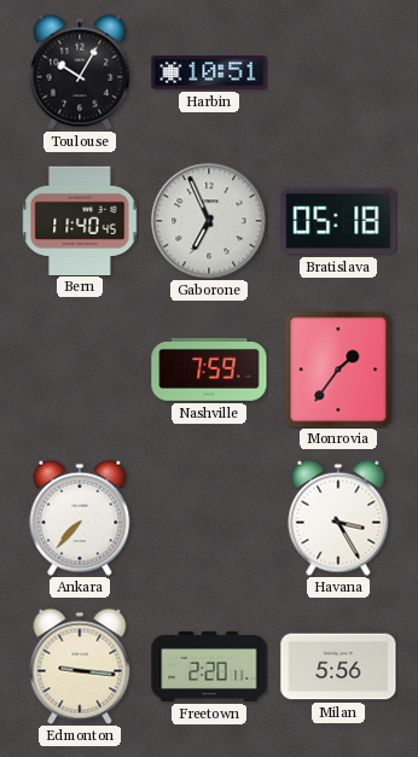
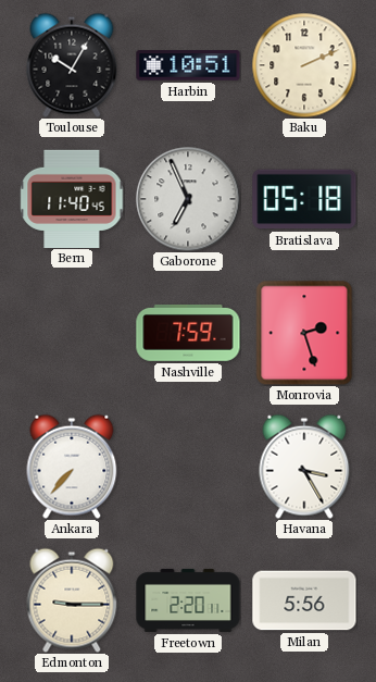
Baku: none -> 2:11 (304, 65)
Monrovia: 1:36 -> 2:27 (304, 333)
Edmonton: 9:16 -> 9:15 (72, 600)
